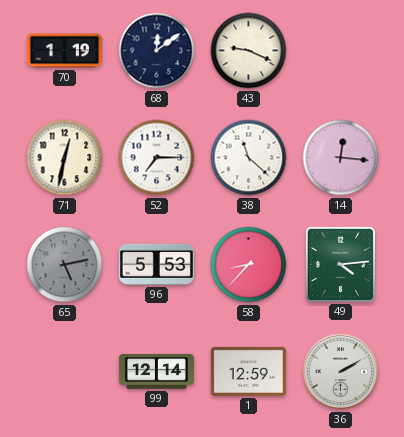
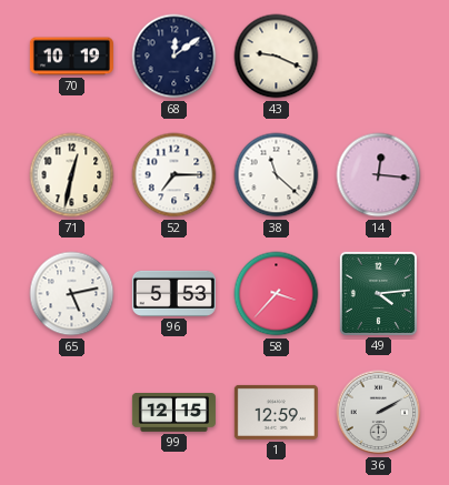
70: 1:19 -> 10:19 (71, 57)
65 dial: grey -> white (72, 294)
58: 8:37 -> 3:37 (277, 294)
99: 12:14 -> 12:15 (173, 413)
